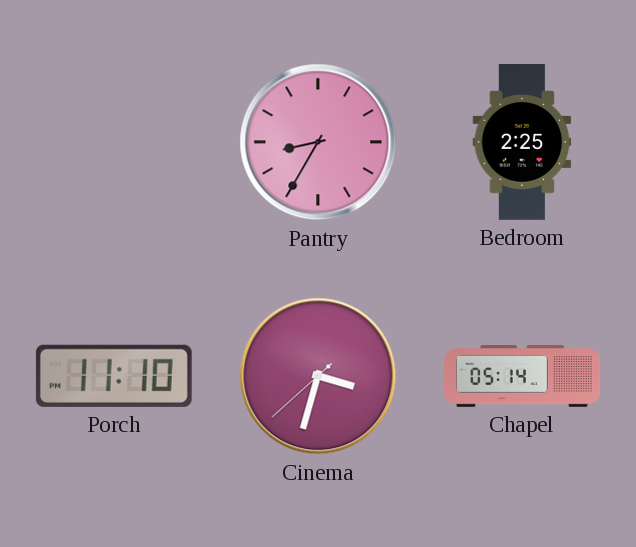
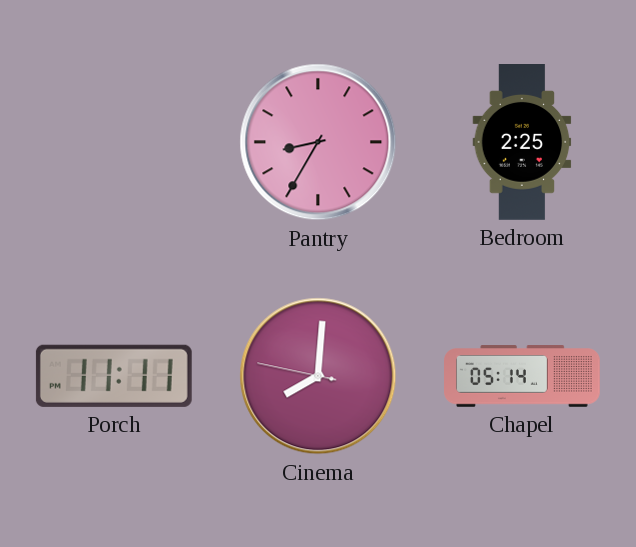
Porch: 11:10 -> 11:11 (114, 376)
Cinema: 3:32 -> 8:00 (318, 376)
